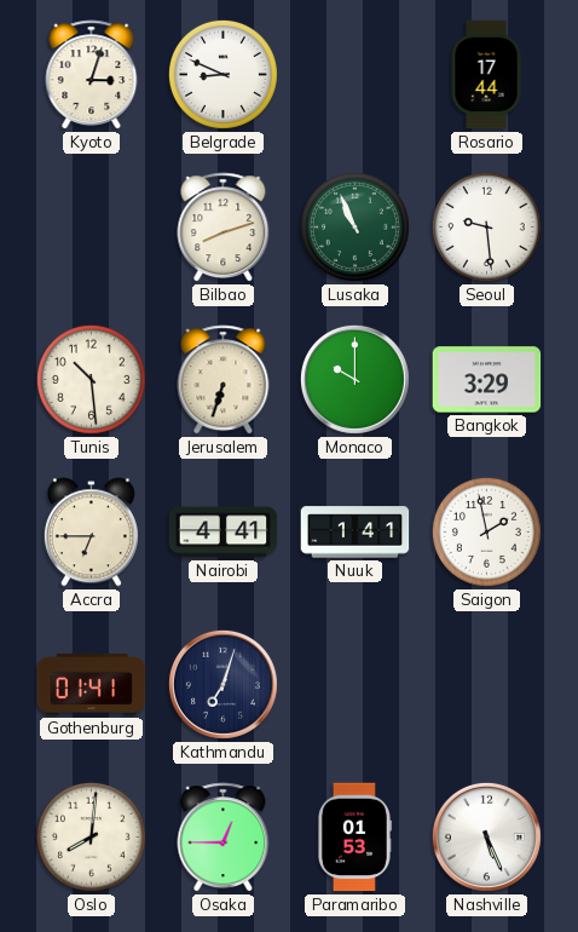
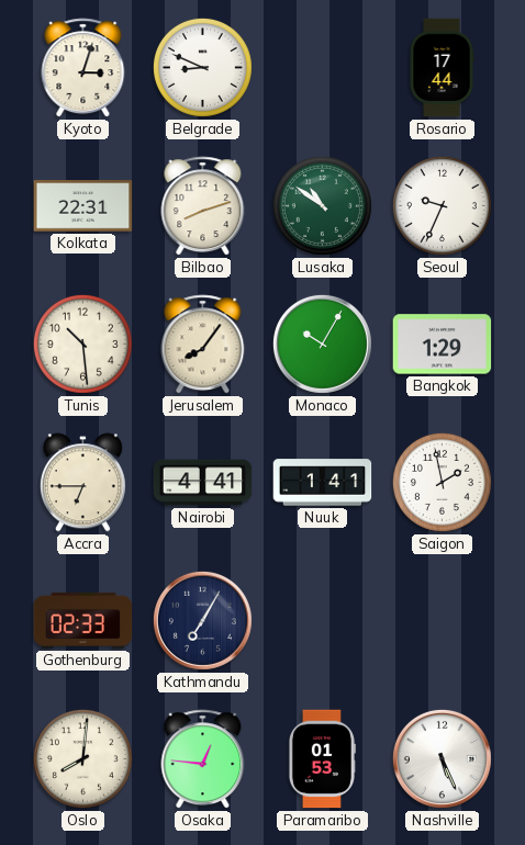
Kolkata: none -> 22:31 (83, 206)
Lusaka: 10:56 -> 10:51 (322, 205)
Seoul: 9:29 -> 9:34 (442, 205)
Jerusalem: 6:33 -> 8:06 (203, 345)
Monaco: 10:00 -> 10:05 (322, 343)
Bangkok: 3:29 -> 1:29 (443, 345)
Gothenburg: 01:41 -> 02:33 (83, 620)
Kathmandu: 7:03 -> 7:05 (202, 620)
Osaka: 12:45 -> 12:46 (203, 759)
